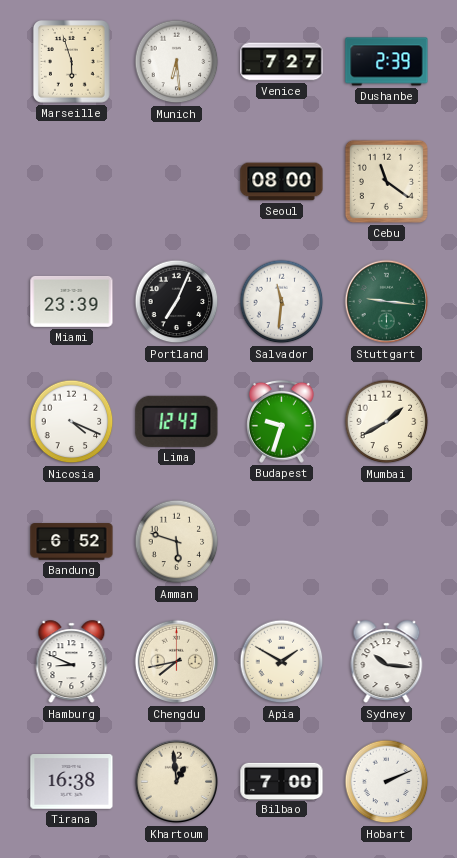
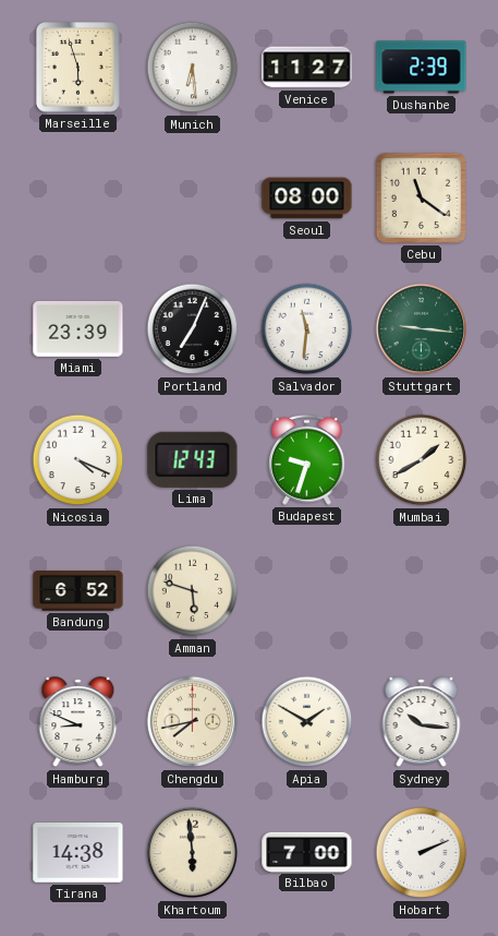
Venice: 7:27 -> 11:27 (307, 68)
Tirana: 16:38 -> 14:38 (78, 853)
Khartoum: 12:59 -> 5:59 (193, 853)
